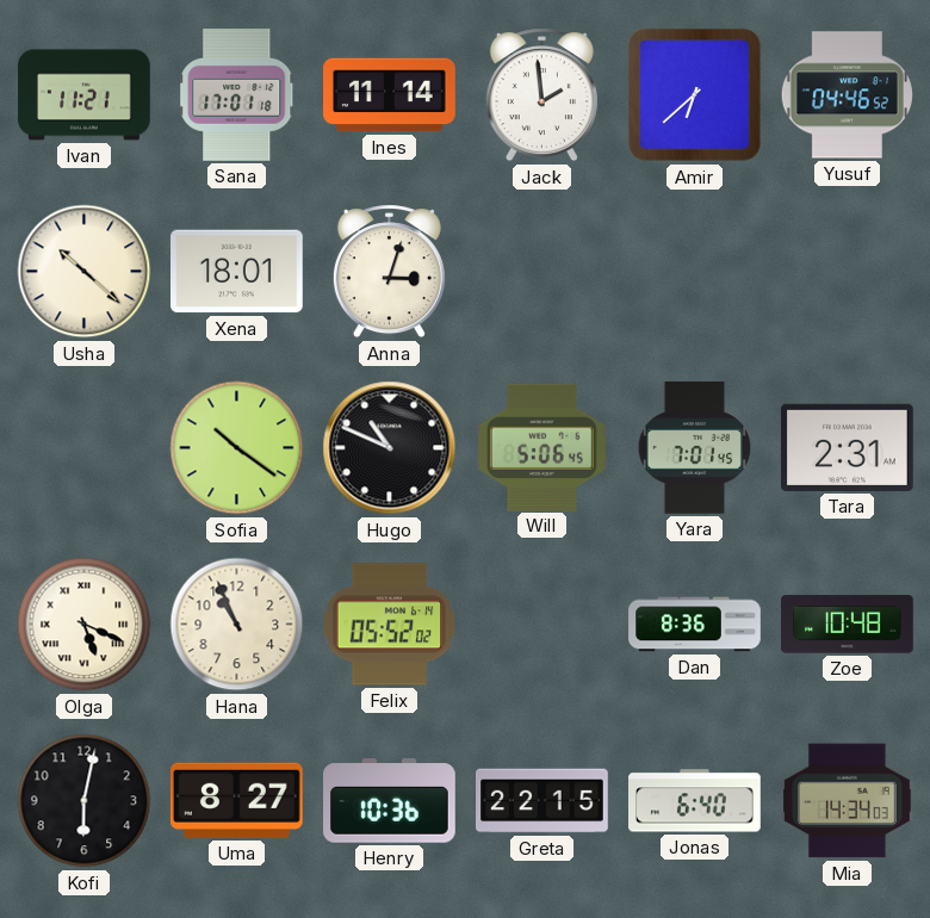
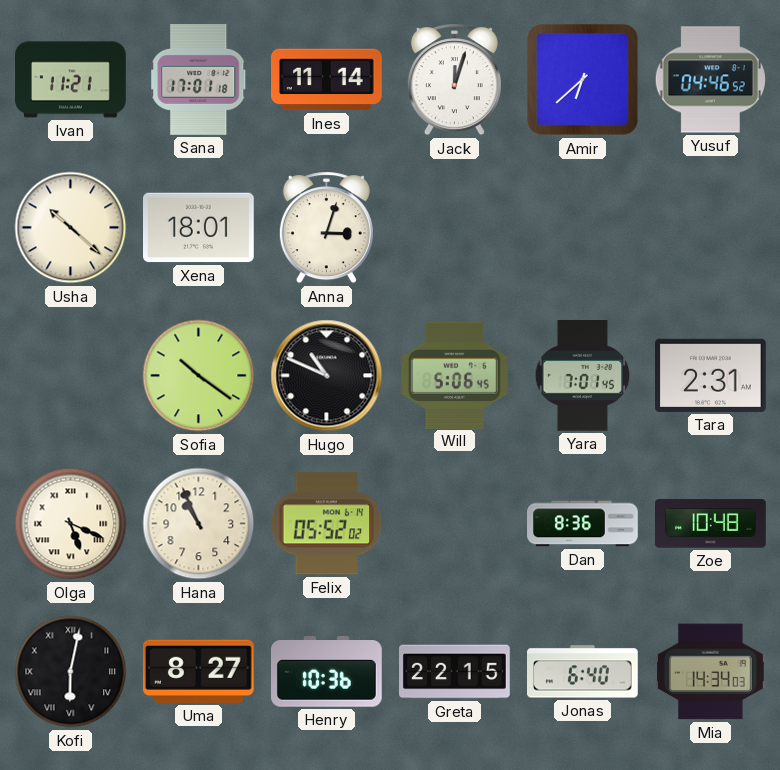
Jack: 1:59 -> 12:03 (454, 80)
Kofi numerals: Arabic -> Roman (71, 672)
